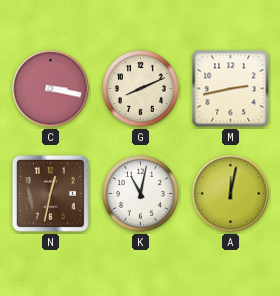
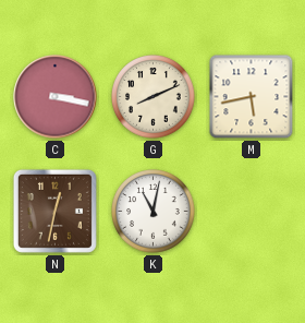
M: 2:43 -> 5:43 (252, 97)
A: 12:02 -> none (231, 194)
